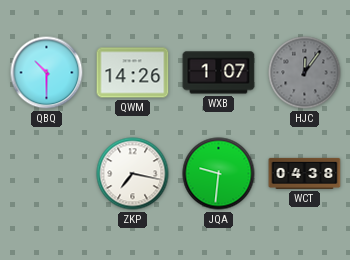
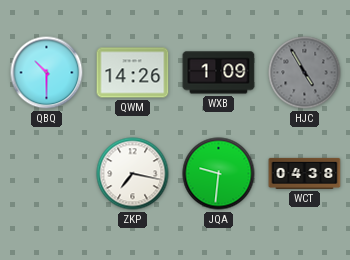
WXB: 1:07 -> 1:09 (219, 73)
HJC: 12:06 -> 4:55 (305, 73)
